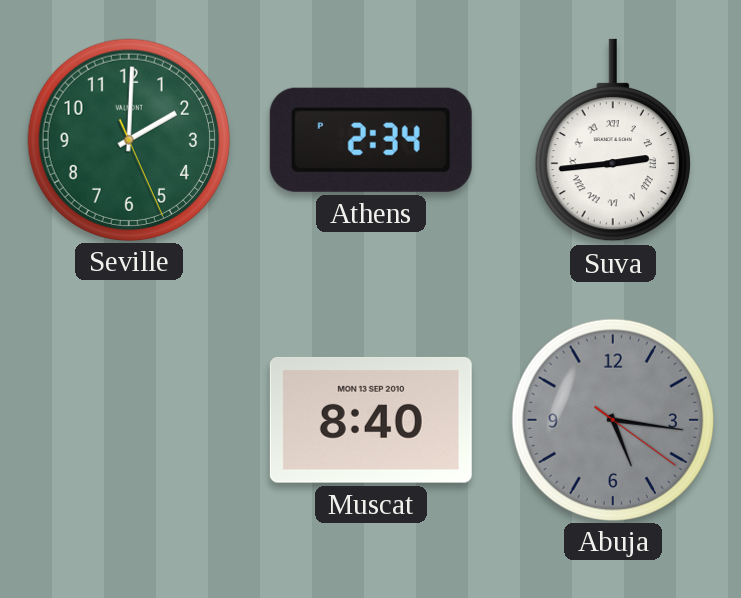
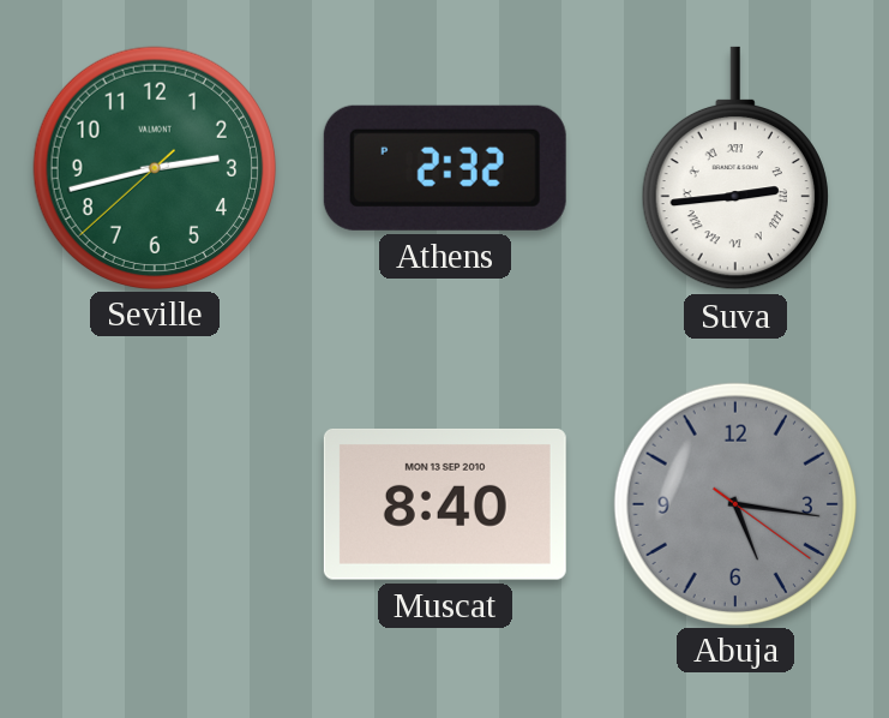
Seville: 2:00 -> 2:42 (154, 167)
Athens: 2:34 -> 2:32 (445, 168)
